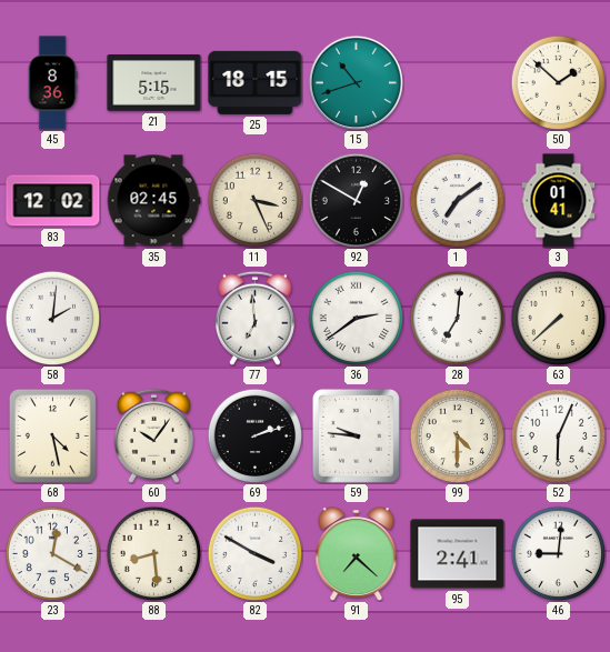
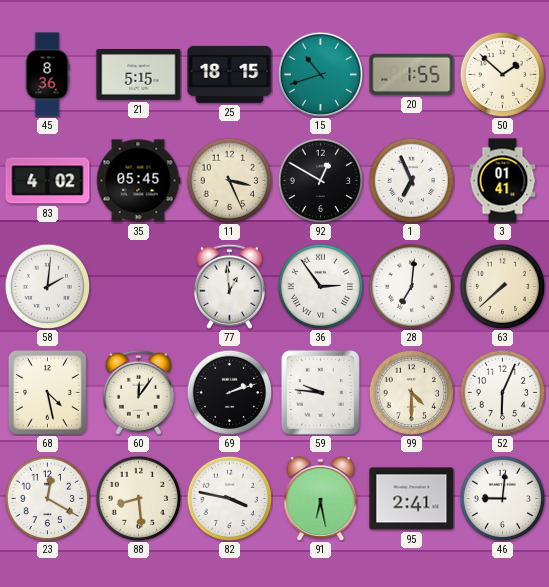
20: none -> 1:55 (412, 74)
83: 12:02 -> 4:02 (48, 181)
35: 02:45 -> 05:45 (138, 181)
1: 7:09 -> 6:56 (411, 180)
77: 6:59 -> 12:59 (229, 286)
36: 2:39 -> 2:54 (320, 286)
60: 10:06 -> 12:06 (138, 392)
82: 3:50 -> 3:47 (229, 498)
91: 7:22 -> 6:28 (321, 499)
